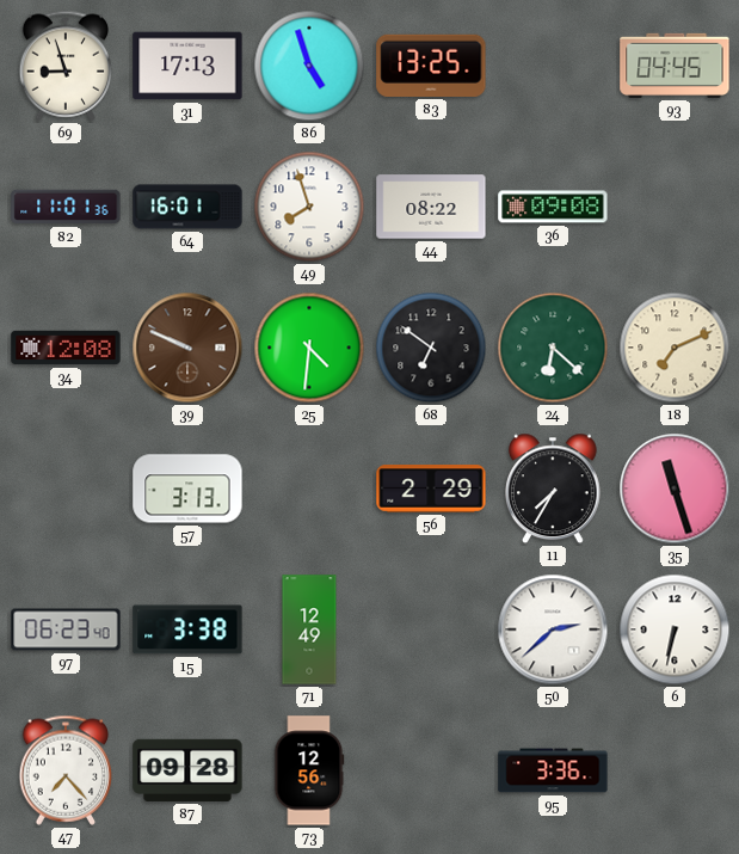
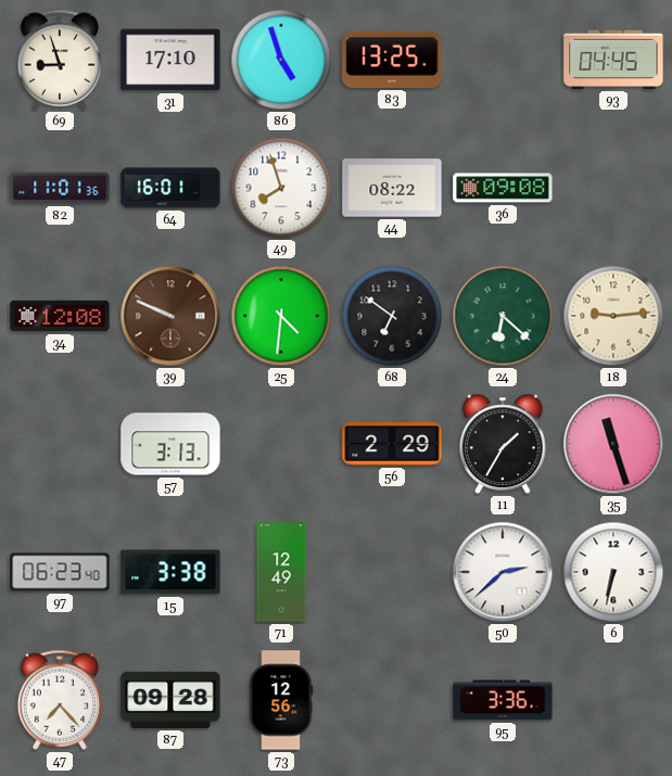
31: 17:13 -> 17:10 (170, 60)
18: 7:11 -> 9:14 (613, 316)
11: 7:35 -> 1:35 (504, 444)
